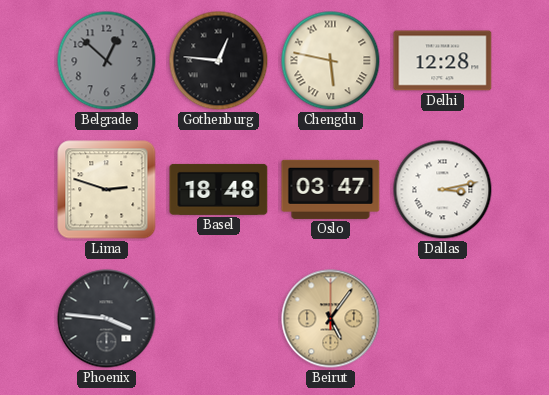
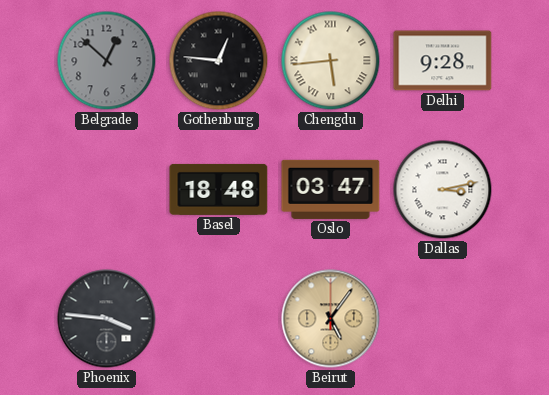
Chengdu: 5:47 -> 5:44 (331, 61)
Delhi: 12:28 -> 9:28 (443, 61)
Lima: 2:48 -> none (107, 190)
